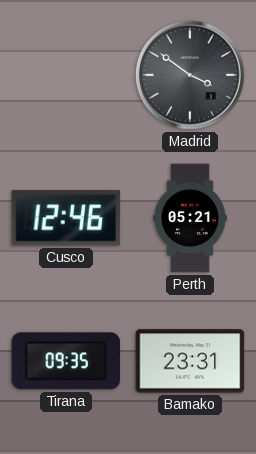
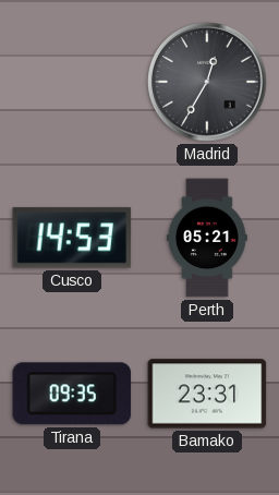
Madrid: 3:51 -> 12:35 (207, 82)
Cusco: 12:46 -> 14:53 (72, 238)
